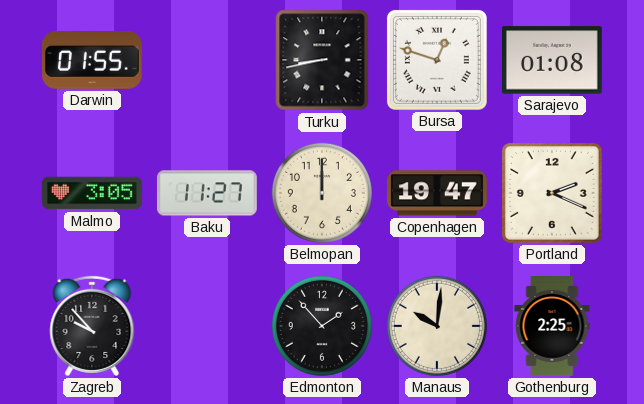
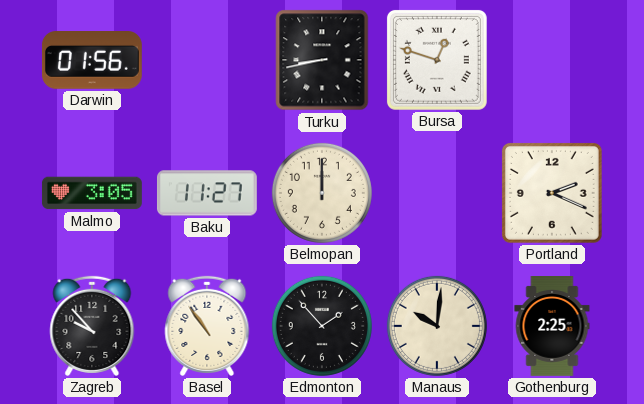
Darwin: 01:55 -> 01:56 (92, 60)
Sarajevo: 01:08 -> none (552, 60)
Copenhagen: 19:47 -> none (437, 193)
Basel: none -> 10:54 (207, 326)
